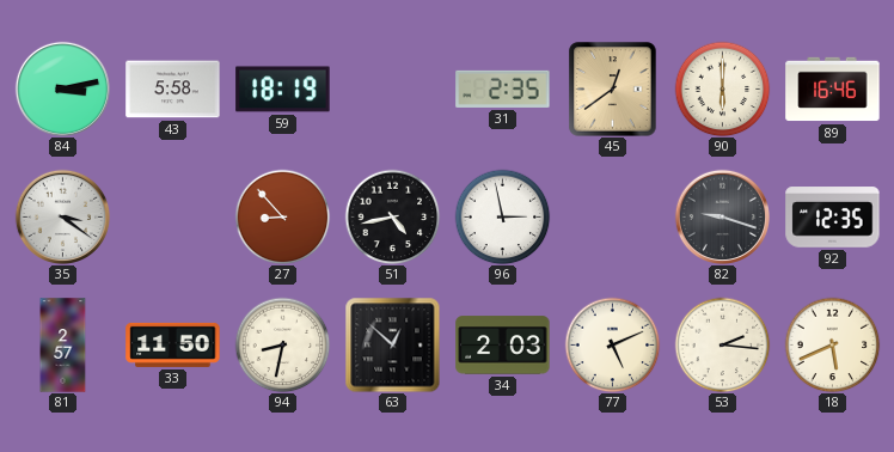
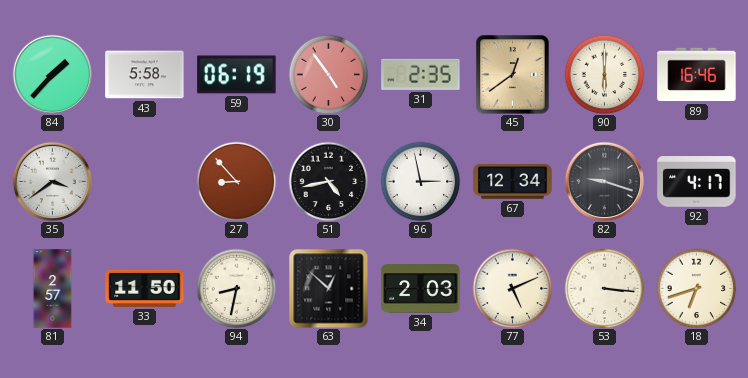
84: 3:13 -> 1:37 (52, 74)
59: 18:19 -> 06:19 (237, 75)
30: none -> 4:54 (328, 74)
35: 3:21 -> 3:39 (52, 181)
67: none -> 12:34 (513, 182)
92: 12:35 -> 4:17 (697, 182)
53: 2:16 -> 3:16 (604, 288)
18: 5:41 -> 6:42 (696, 288)
